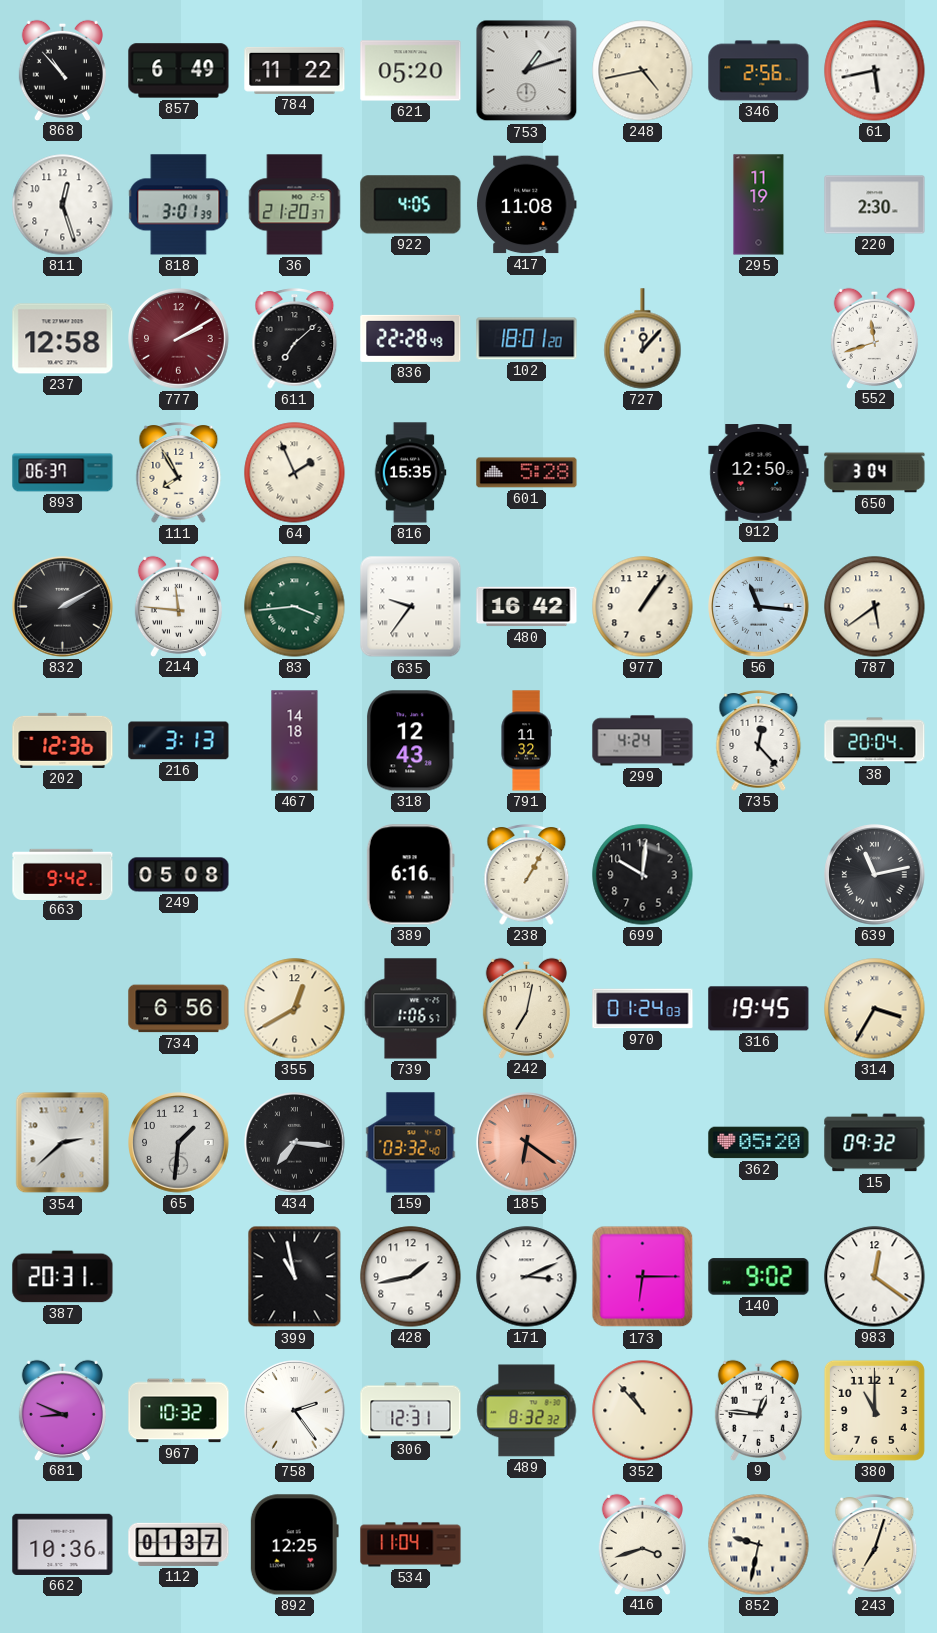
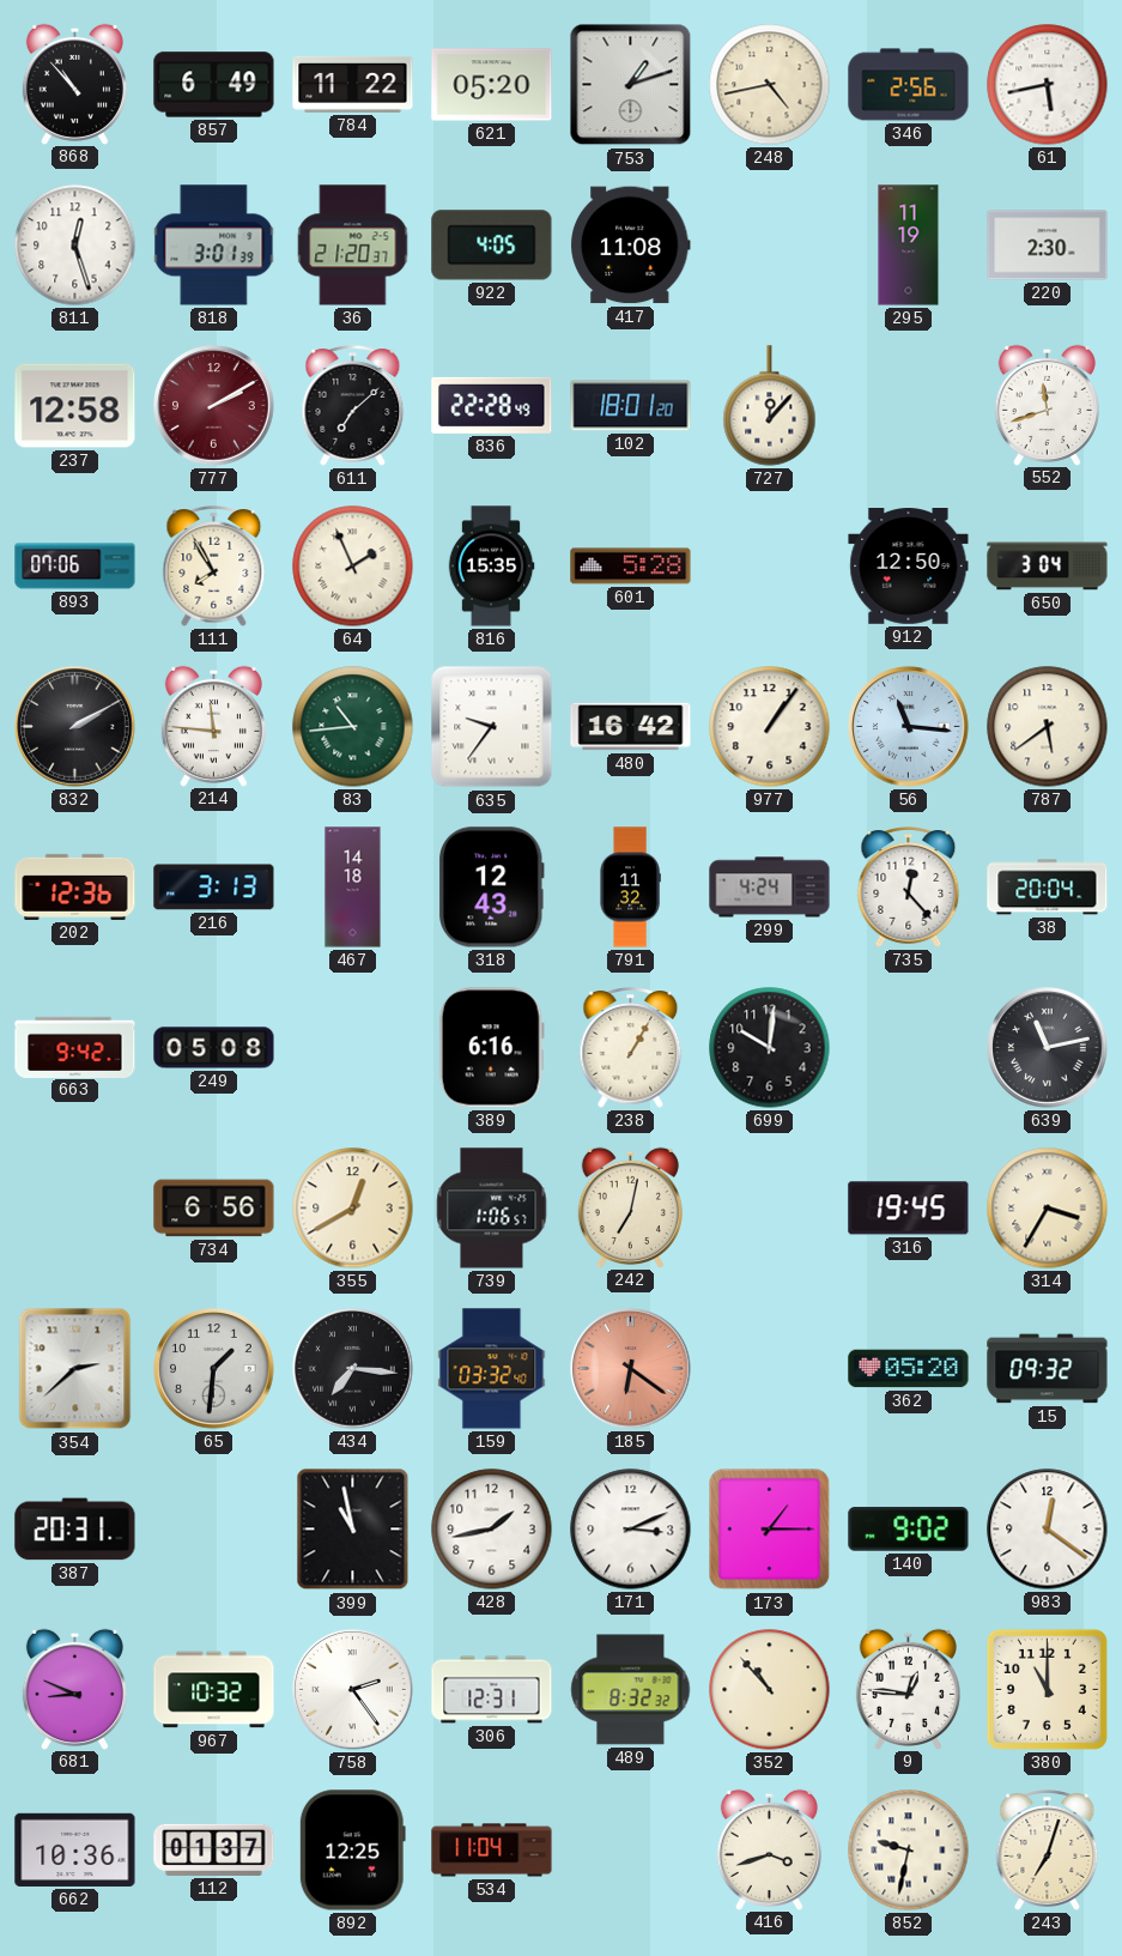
893: 06:37 -> 07:06 (75, 567)
83: 3:44 -> 10:44 (353, 727)
970: 01:24 -> none (643, 1009)
173: 6:15 -> 1:15 (770, 1530)
